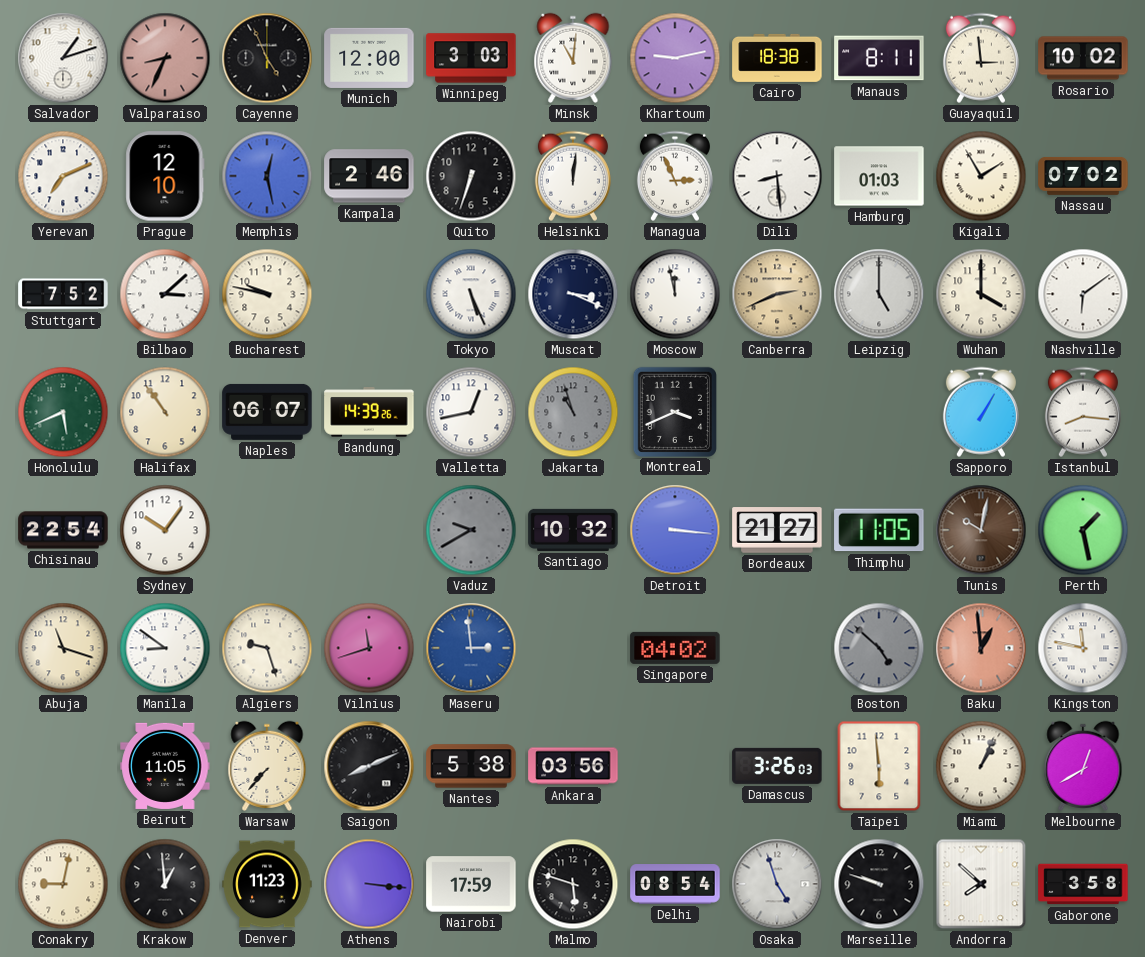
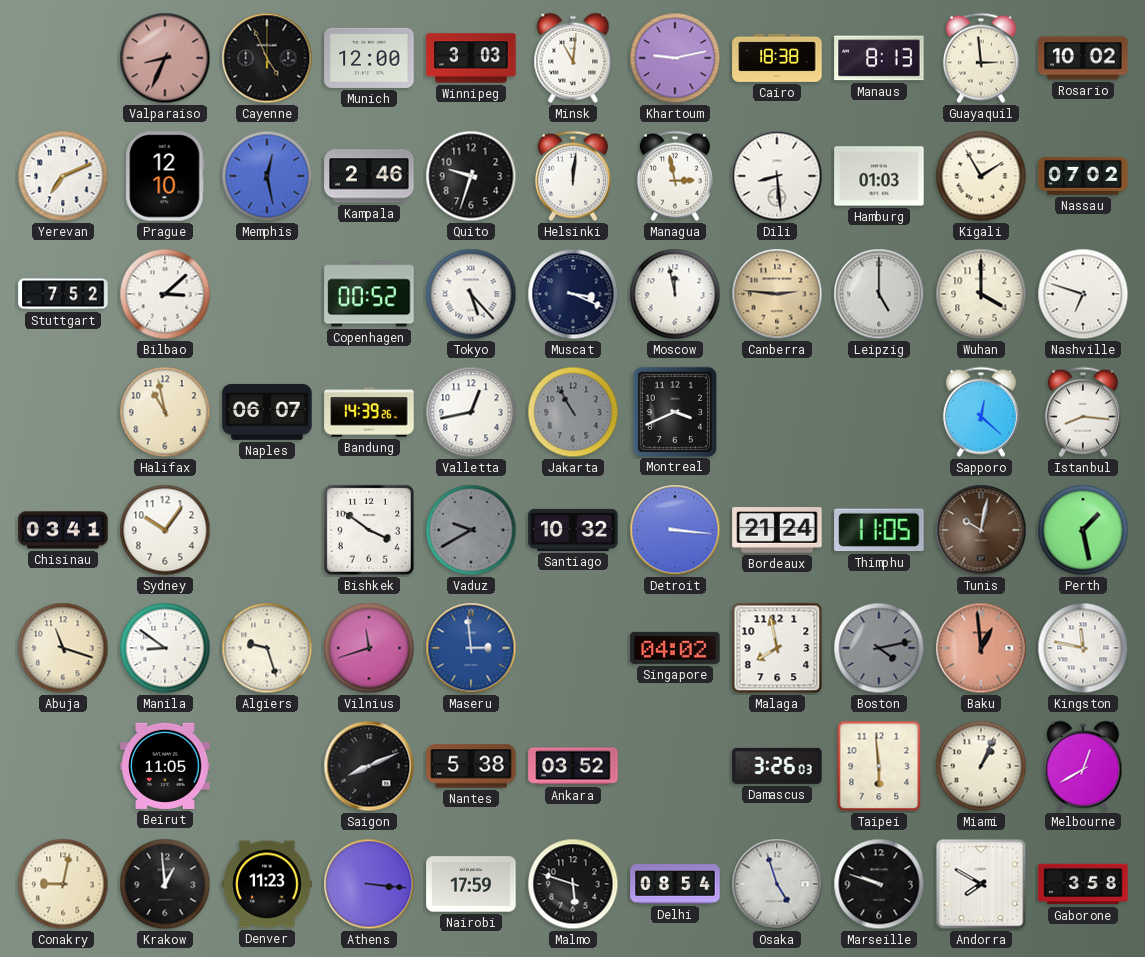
Salvador: 1:12 -> none (63, 58)
Manaus: 8:11 -> 8:13 (879, 58)
Quito: 6:33 -> 9:33 (471, 176)
Managua: 2:56 -> 2:58 (675, 176)
Bucharest: 9:47 -> none (267, 294)
Copenhagen: none -> 00:52 (369, 294)
Tokyo: 5:26 -> 5:23 (471, 294)
Canberra: 2:41 -> 2:46 (777, 294)
Nashville: 6:09 -> 6:48 (1083, 294)
Honolulu: 5:41 -> none (63, 412)
Halifax: 10:54 -> 10:58 (165, 412)
Jakarta: 10:57 -> 10:55 (573, 412)
Sapporo: 1:05 -> 12:22 (981, 412)
Chisinau: 22:54 -> 03:41 (63, 530)
Bishkek: none -> 3:51 (369, 530)
Bordeaux: 21:27 -> 21:24 (777, 530)
Malaga: none -> 7:58 (777, 648)
Boston: 4:52 -> 4:13 (879, 648)
Warsaw: 7:37 -> none (267, 766)
Ankara: 03:56 -> 03:52 (573, 766)
Andorra: 7:52 -> 7:50 (981, 884)
